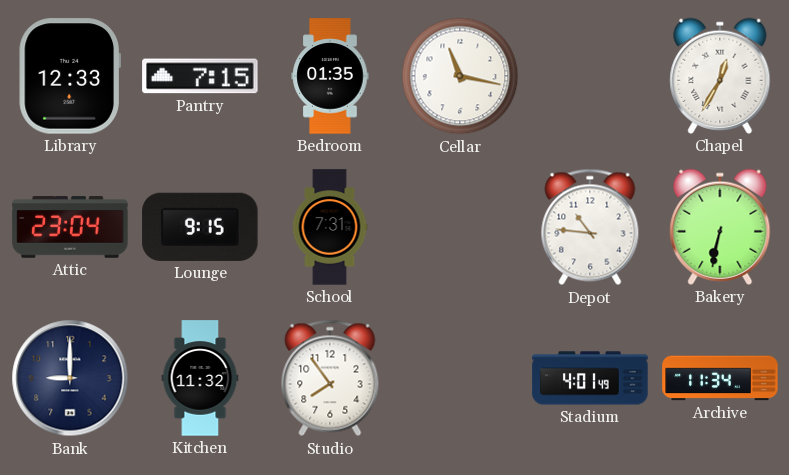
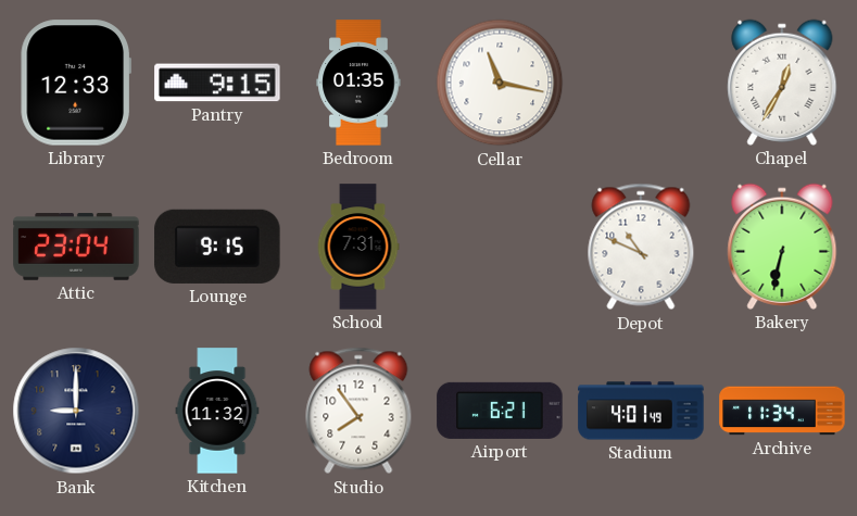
Pantry: 7:15 -> 9:15 (217, 83)
Depot: 10:46 -> 10:49 (641, 247)
Airport: none -> 6:21 (500, 411)
